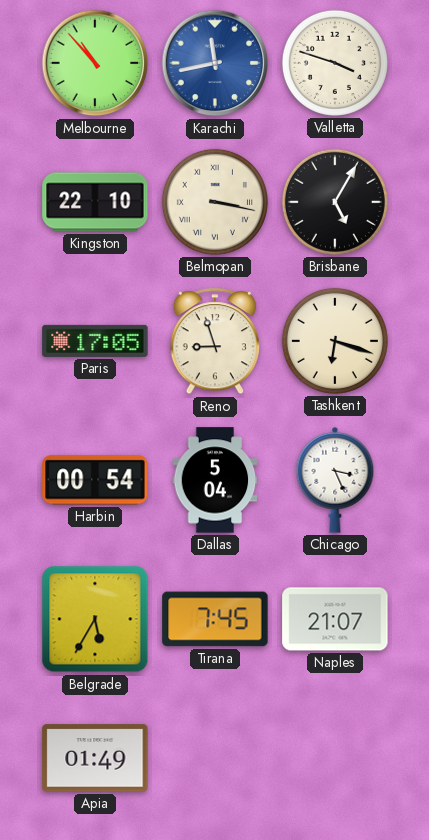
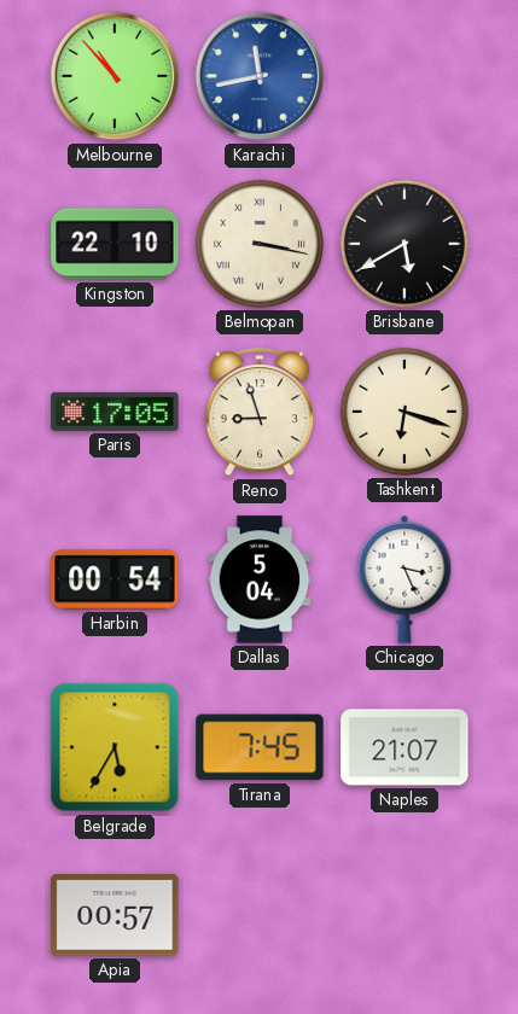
Valletta: 3:48 -> none (335, 63)
Brisbane: 5:05 -> 5:40 (404, 244)
Apia: 01:49 -> 00:57 (115, 915)
